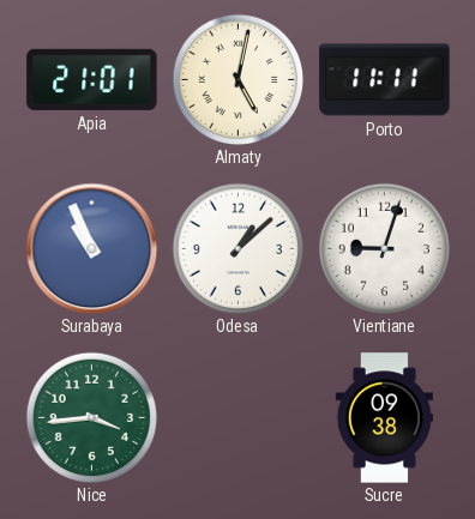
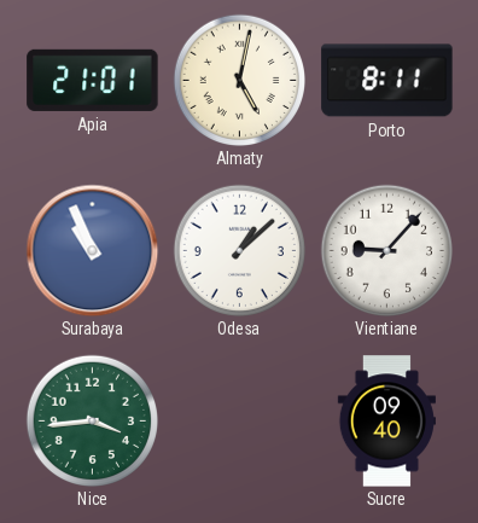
Porto: 11:11 -> 8:11 (387, 81)
Vientiane: 9:03 -> 9:07 (386, 250)
Sucre: 09:38 -> 09:40 (386, 422)
